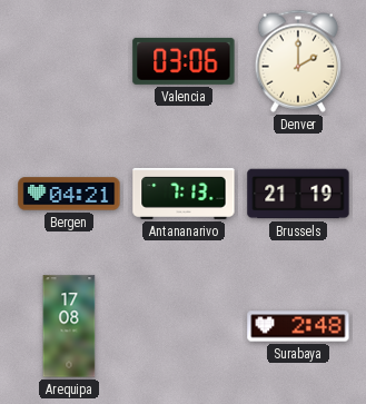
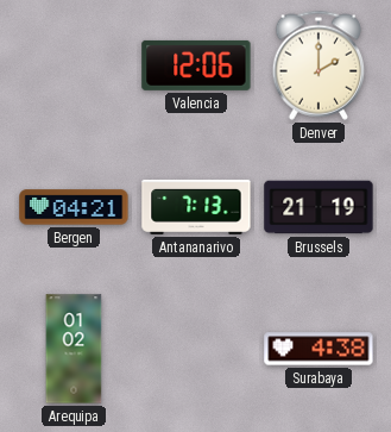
Valencia: 03:06 -> 12:06 (196, 65)
Arequipa: 17:08 -> 01:02 (74, 349)
Surabaya: 2:48 -> 4:38 (319, 349)
